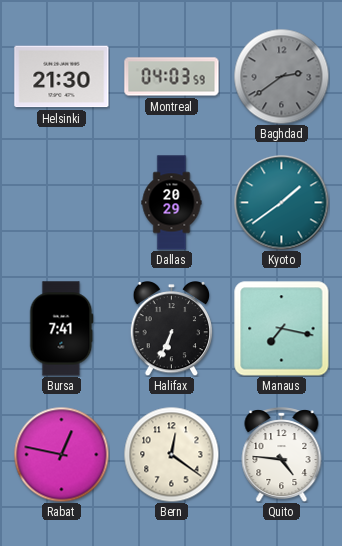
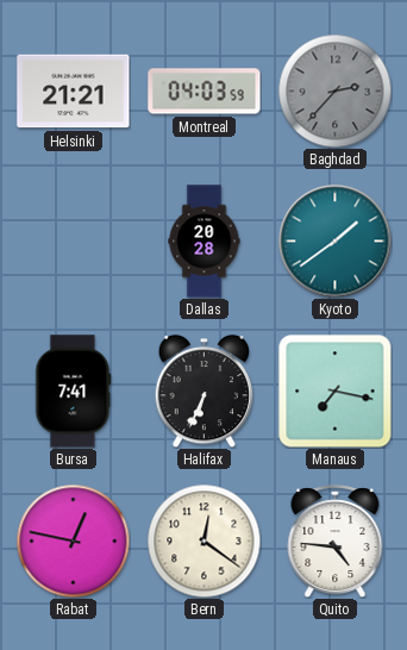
Helsinki: 21:30 -> 21:21 (74, 92)
Baghdad: 2:39 -> 2:37 (334, 90)
Dallas: 20:29 -> 20:28 (205, 242)
